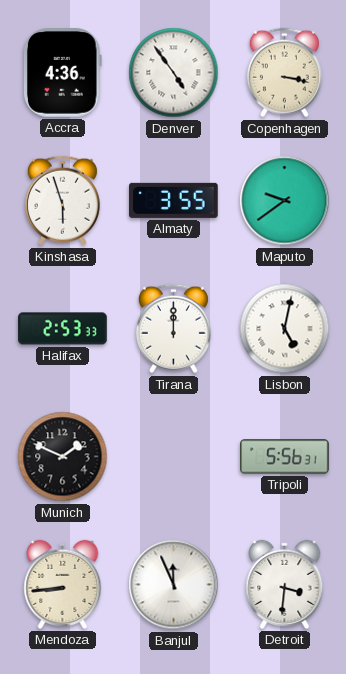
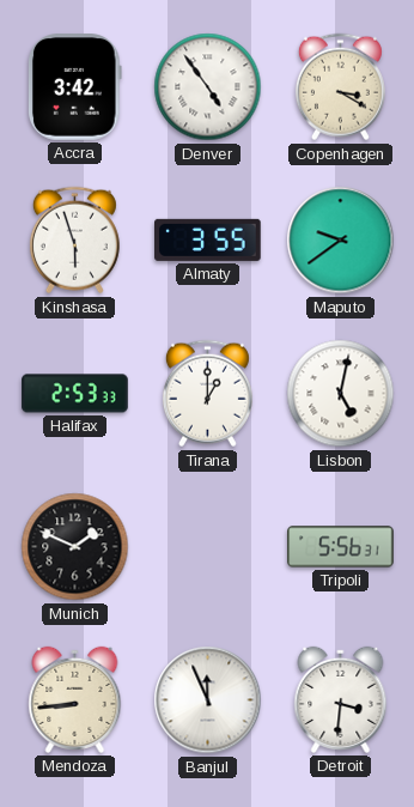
Accra: 4:36 -> 3:42 (74, 87)
Copenhagen: 3:17 -> 3:20 (340, 87)
Tirana: 12:00 -> 1:00 (207, 394)
